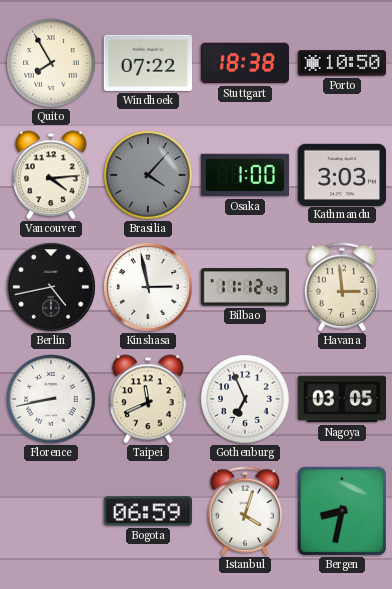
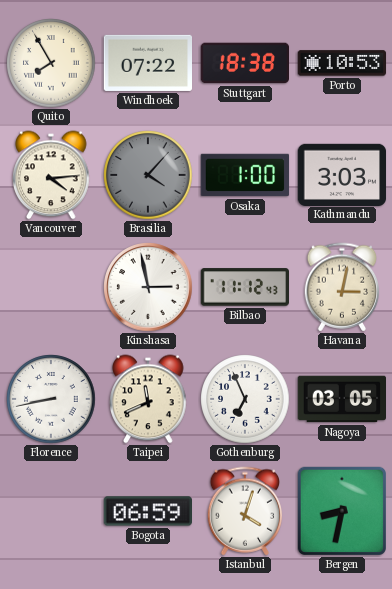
Porto: 10:50 -> 10:53 (342, 63)
Berlin: 4:43 -> none (51, 287)
Havana: 2:59 -> 3:02 (342, 287)
